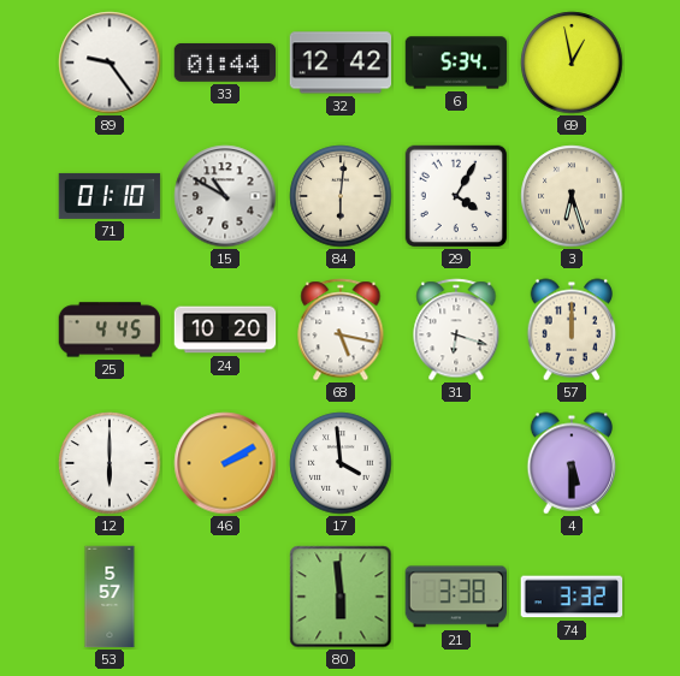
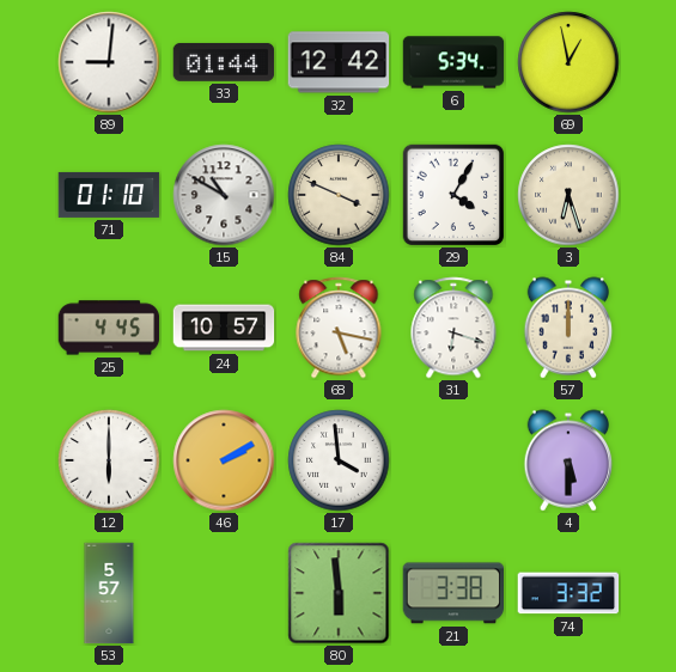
89: 9:24 -> 9:01 (109, 62)
84: 6:01 -> 3:49 (339, 195)
24: 10:20 -> 10:57 (224, 328)
